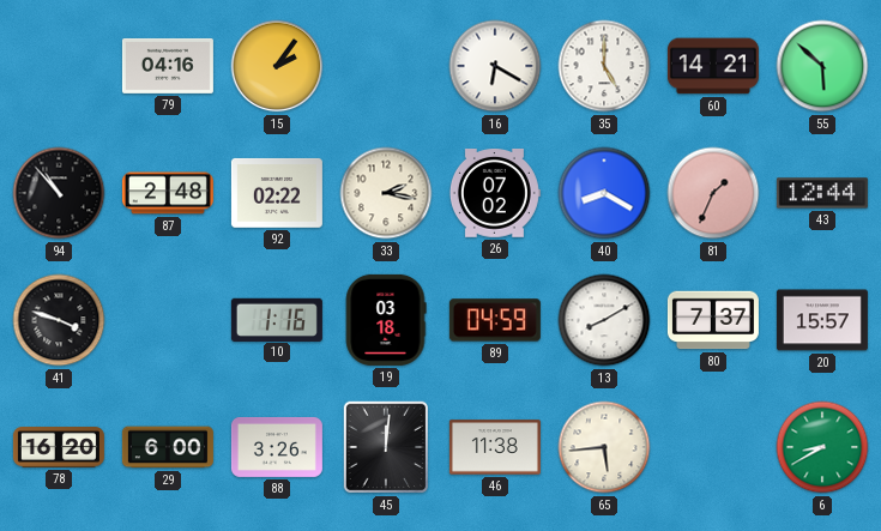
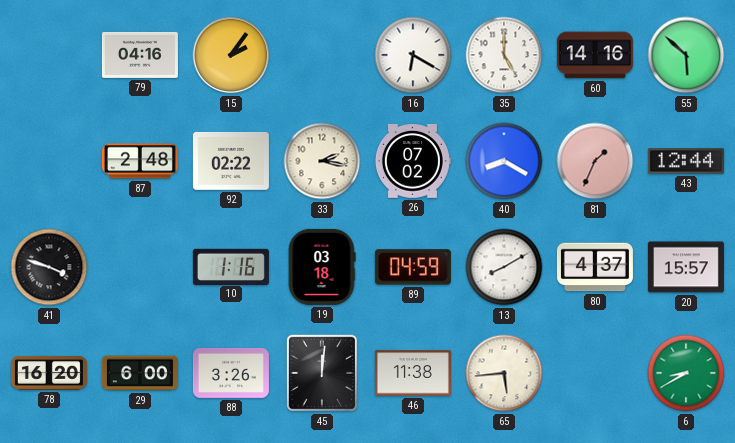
60: 14:21 -> 14:16 (595, 55)
94: 10:53 -> none (59, 193)
80: 7:37 -> 4:37 (595, 267)
